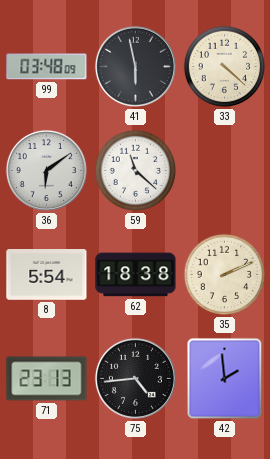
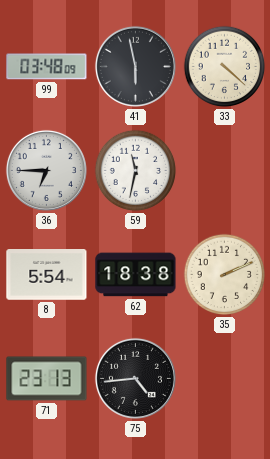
36: 6:09 -> 6:45 (46, 170)
59: 11:22 -> 11:32 (136, 171)
42: 1:59 -> none (225, 379)
